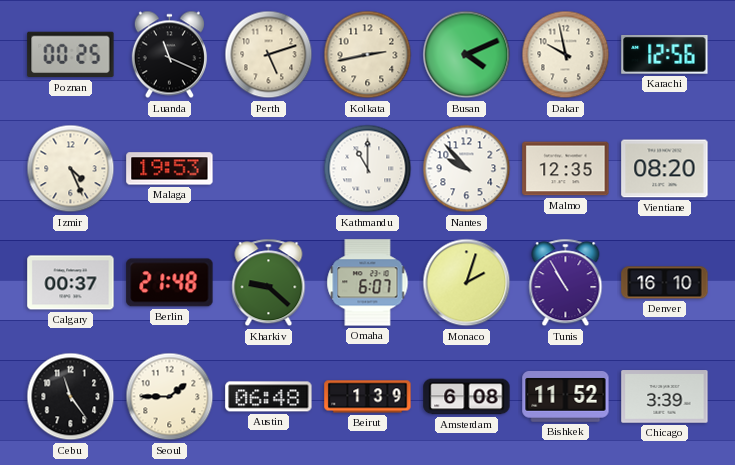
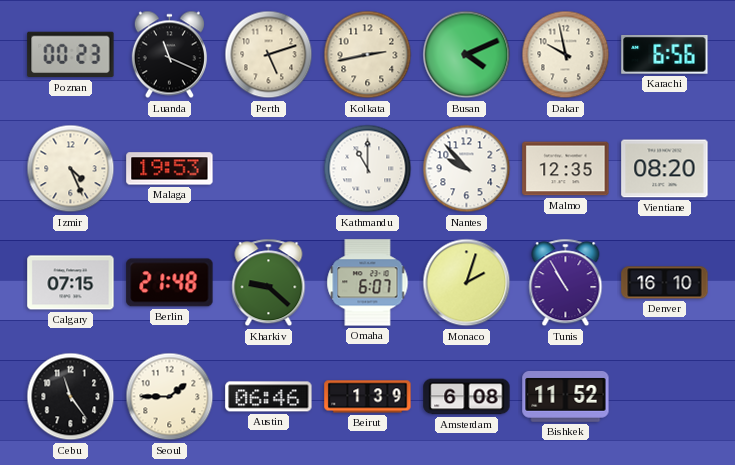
Poznan: 00:25 -> 00:23 (71, 55)
Karachi: 12:56 -> 6:56 (665, 55)
Calgary: 00:37 -> 07:15 (71, 283)
Austin: 06:48 -> 06:46 (269, 397)
Chicago: 3:39 -> none (665, 397)
